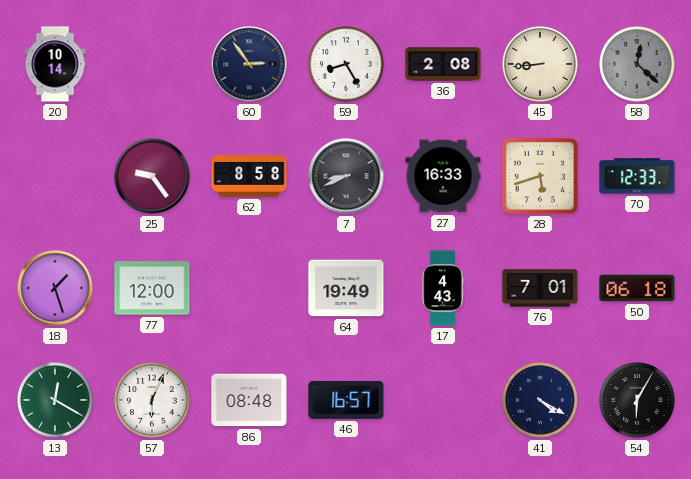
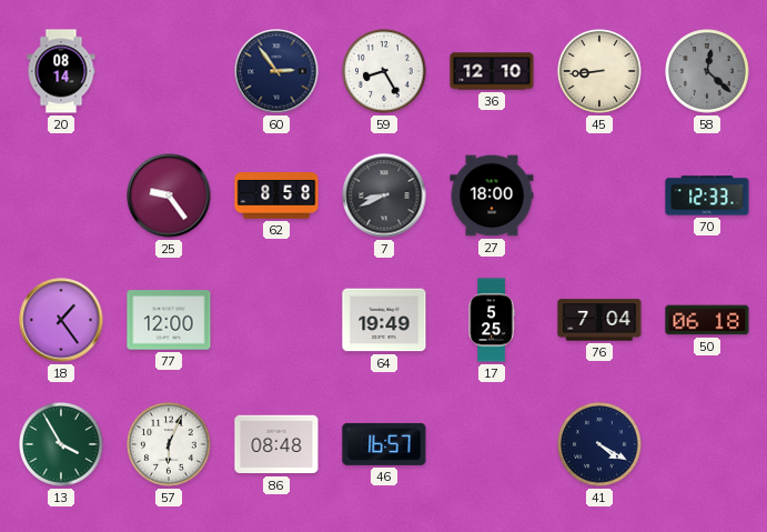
20: 10:14 -> 08:14 (61, 71)
36: 2:08 -> 12:10 (492, 71)
27: 16:33 -> 18:00 (492, 195)
28: 5:42 -> none (540, 176)
18: 1:27 -> 1:24 (61, 320)
17: 4:43 -> 5:25 (492, 320)
76: 7:01 -> 7:04 (599, 320)
13: 12:20 -> 3:55 (61, 444)
54: 6:05 -> none (637, 400)
